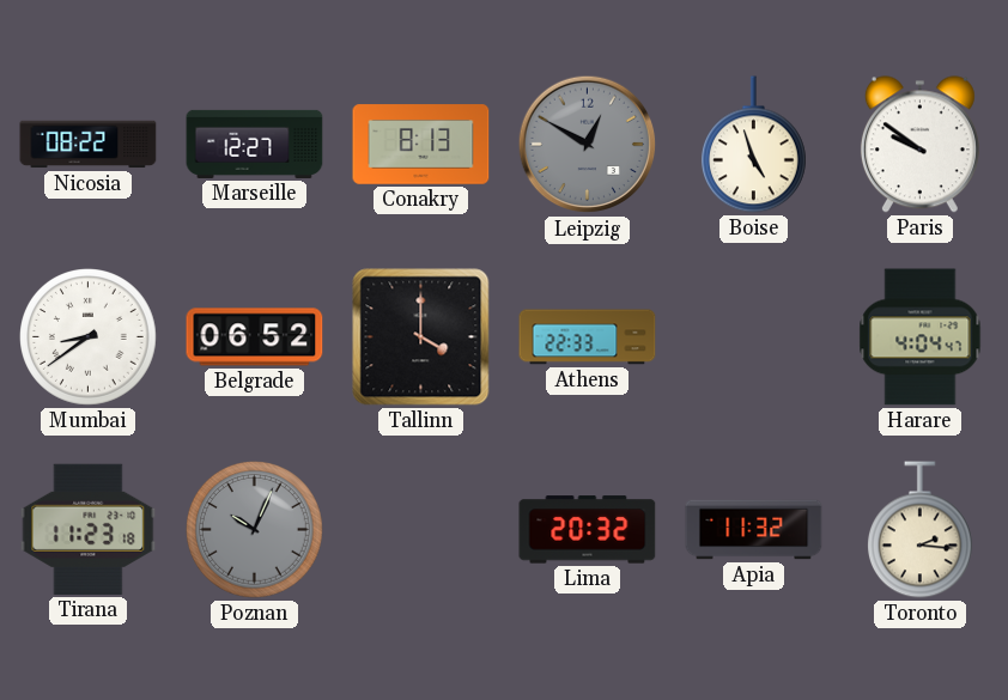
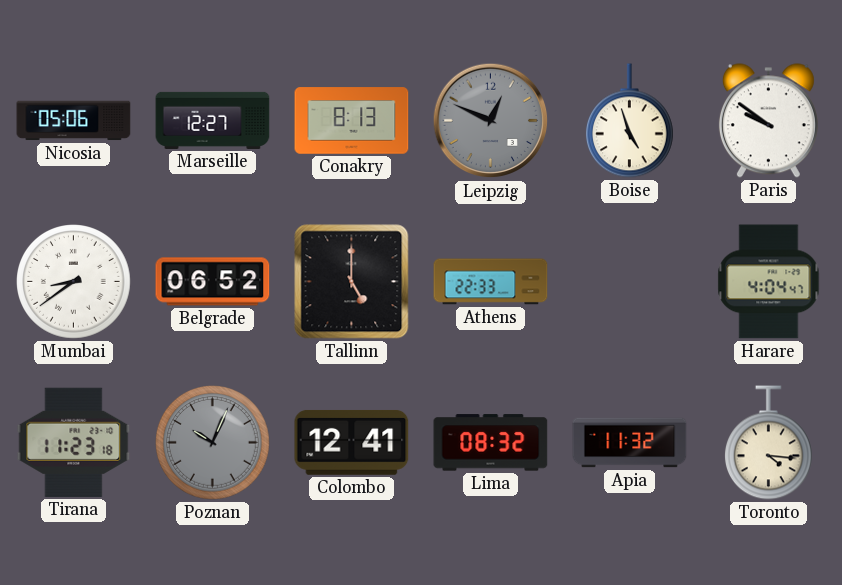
Nicosia: 08:22 -> 05:06 (74, 121)
Leipzig: 12:50 -> 12:49 (491, 121)
Tallinn: 4:00 -> 5:00 (352, 282)
Colombo: none -> 12:41 (352, 442)
Lima: 20:32 -> 08:32 (491, 443)
Toronto: 2:16 -> 4:16 (768, 443)
